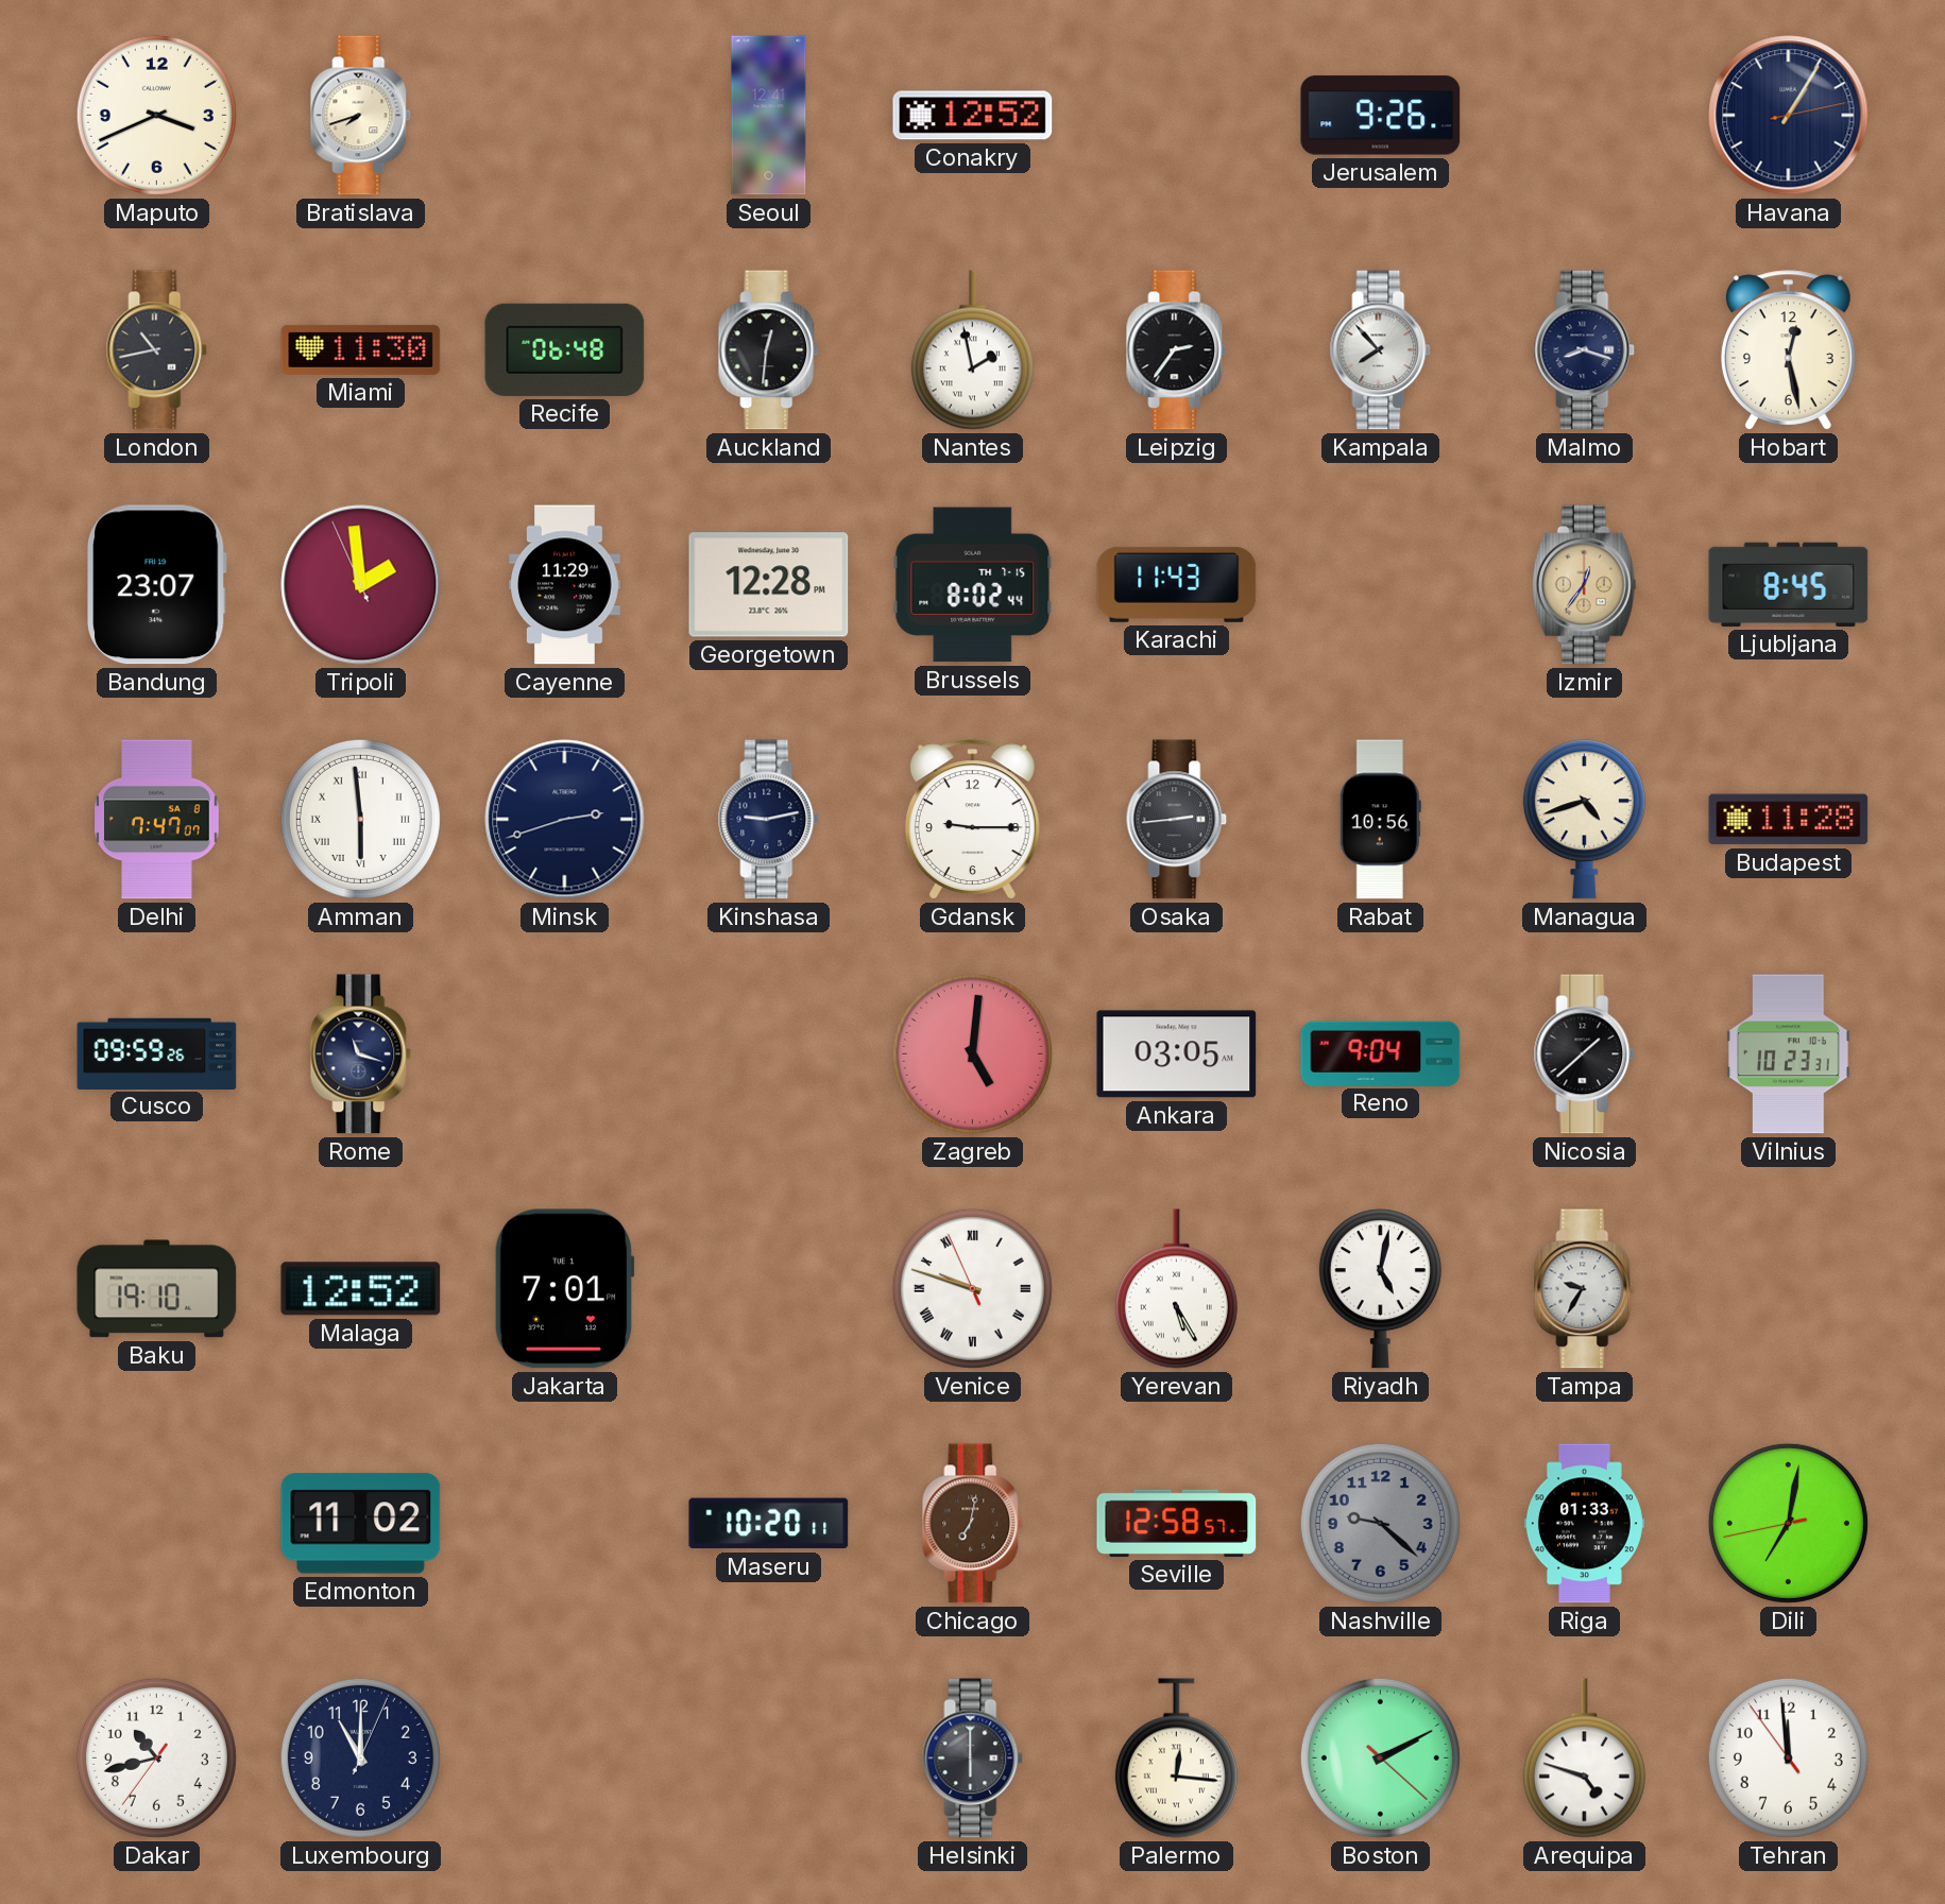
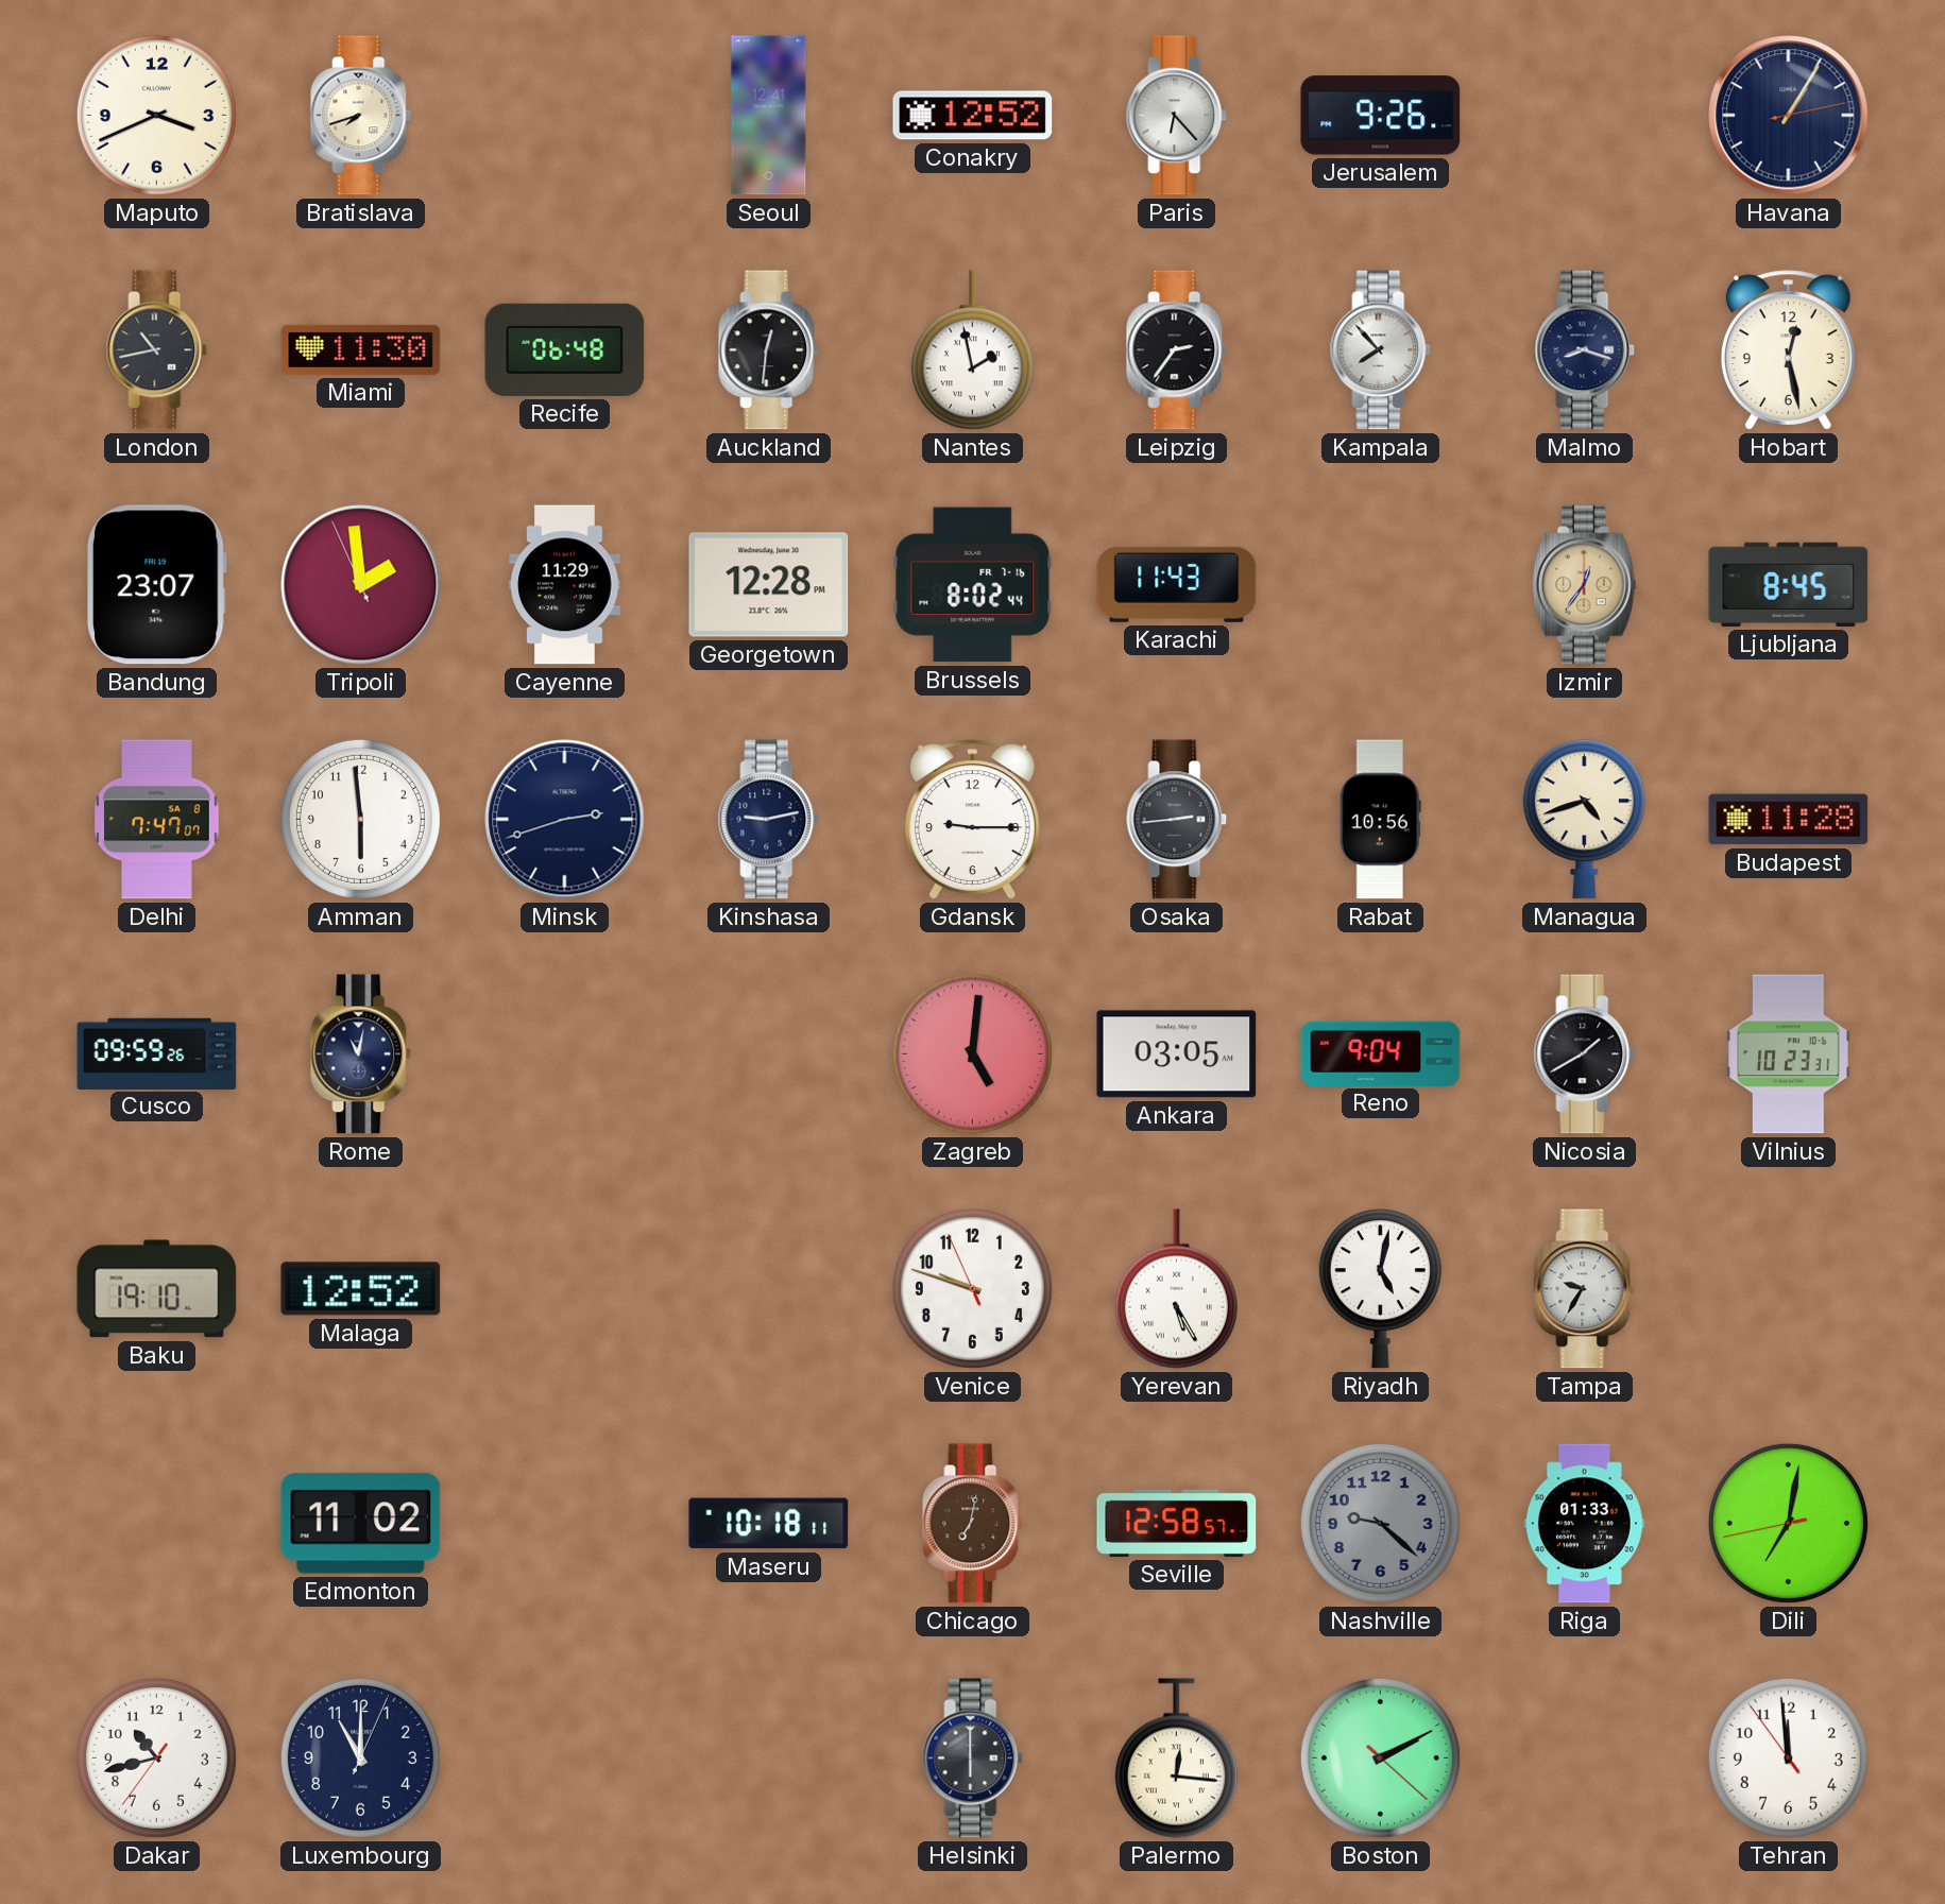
Paris: none -> 6:23 (1177, 116)
Brussels date: TH 7-15 -> FR 7-16 (973, 585)
Amman numerals: Roman -> Arabic (360, 819)
Rome: 11:18 -> 11:02 (361, 1054)
Nicosia: 1:38 -> 1:40 (1585, 1054)
Jakarta: 7:01 -> none (564, 1289)
Venice numerals: Roman -> Arabic (972, 1288)
Maseru: 10:20 -> 10:18 (769, 1524)
Arequipa: 4:48 -> none (1584, 1759)
